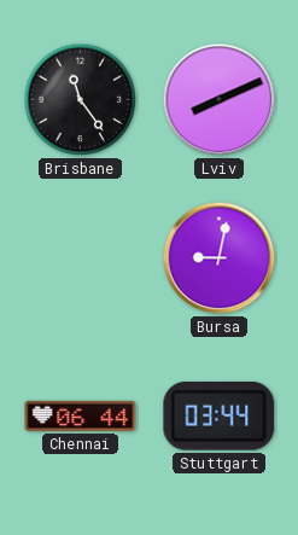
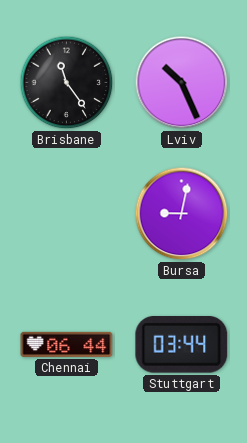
Lviv: 8:11 -> 10:26 (182, 83)
